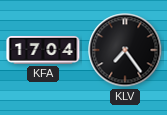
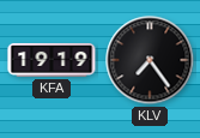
KFA: 17:04 -> 19:19 (51, 60)
